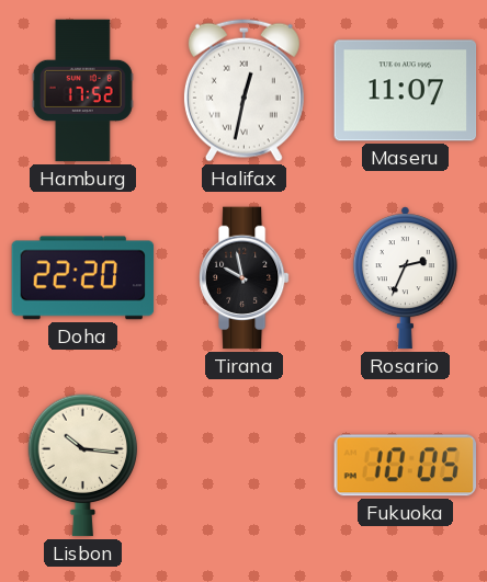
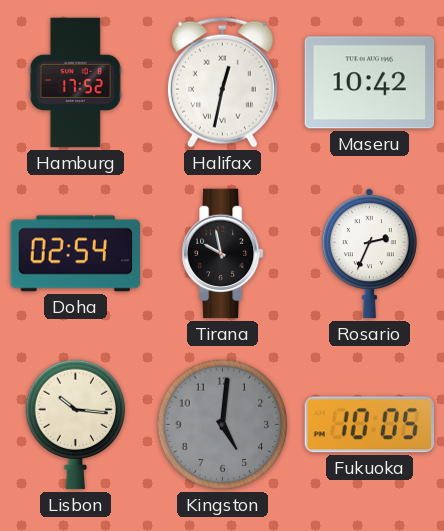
Maseru: 11:07 -> 10:42 (370, 83)
Doha: 22:20 -> 02:54 (76, 254)
Kingston: none -> 5:01 (223, 425)
